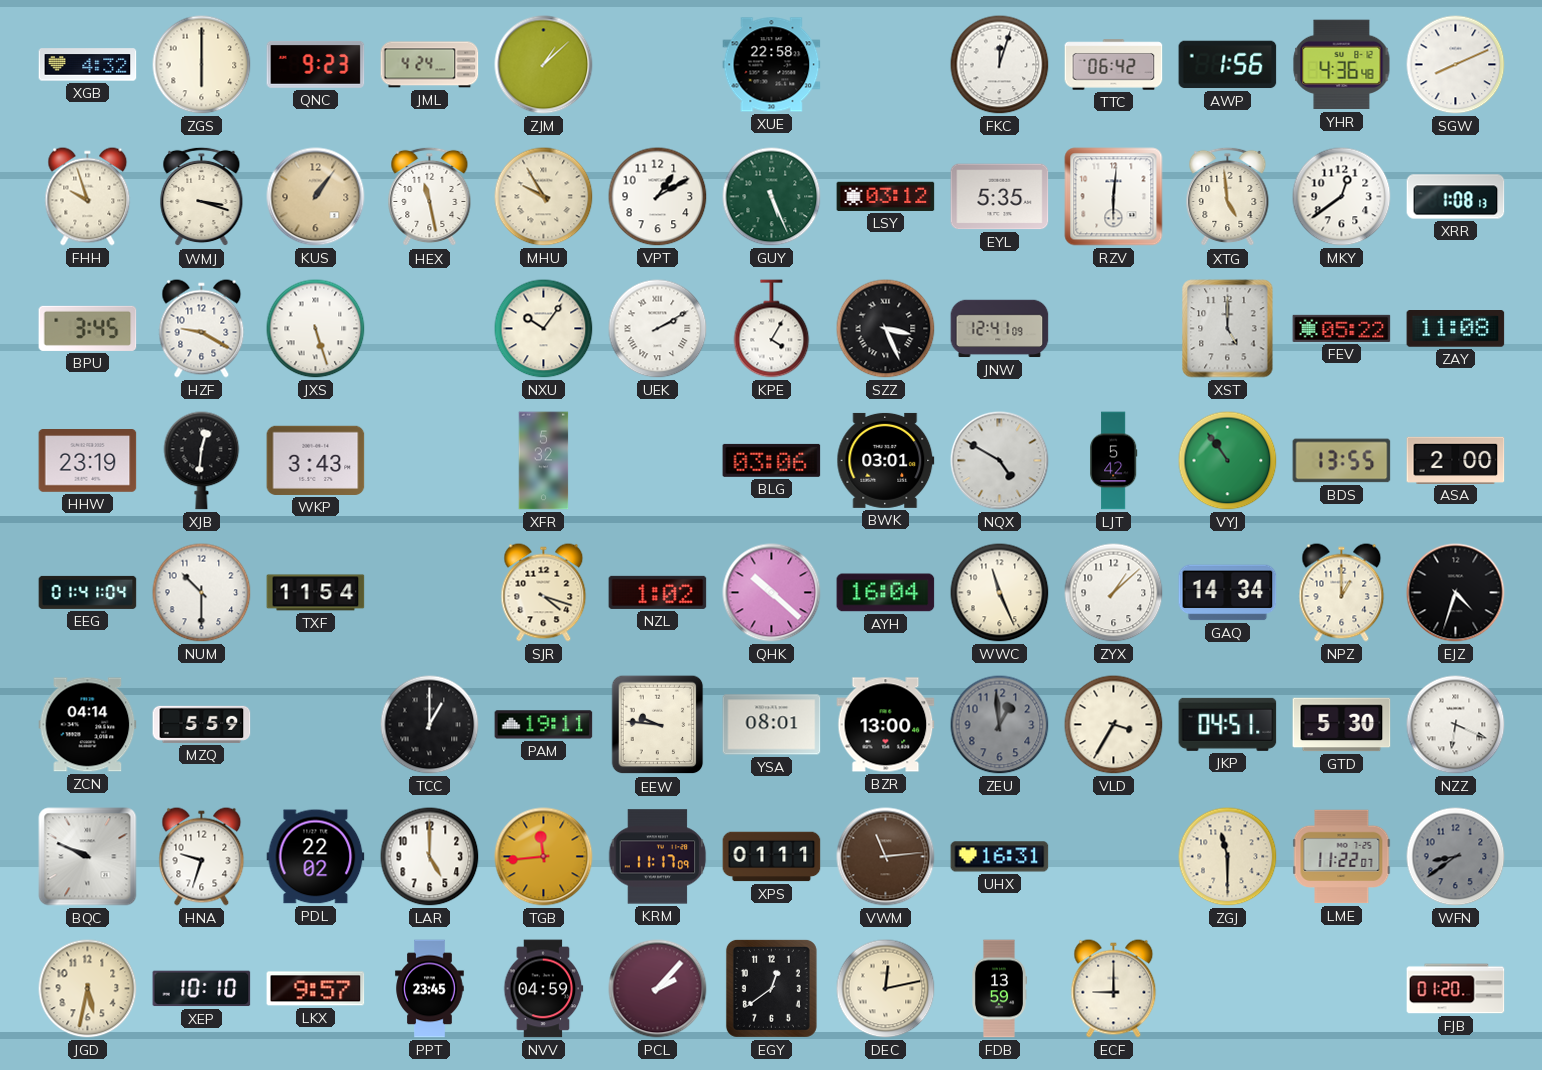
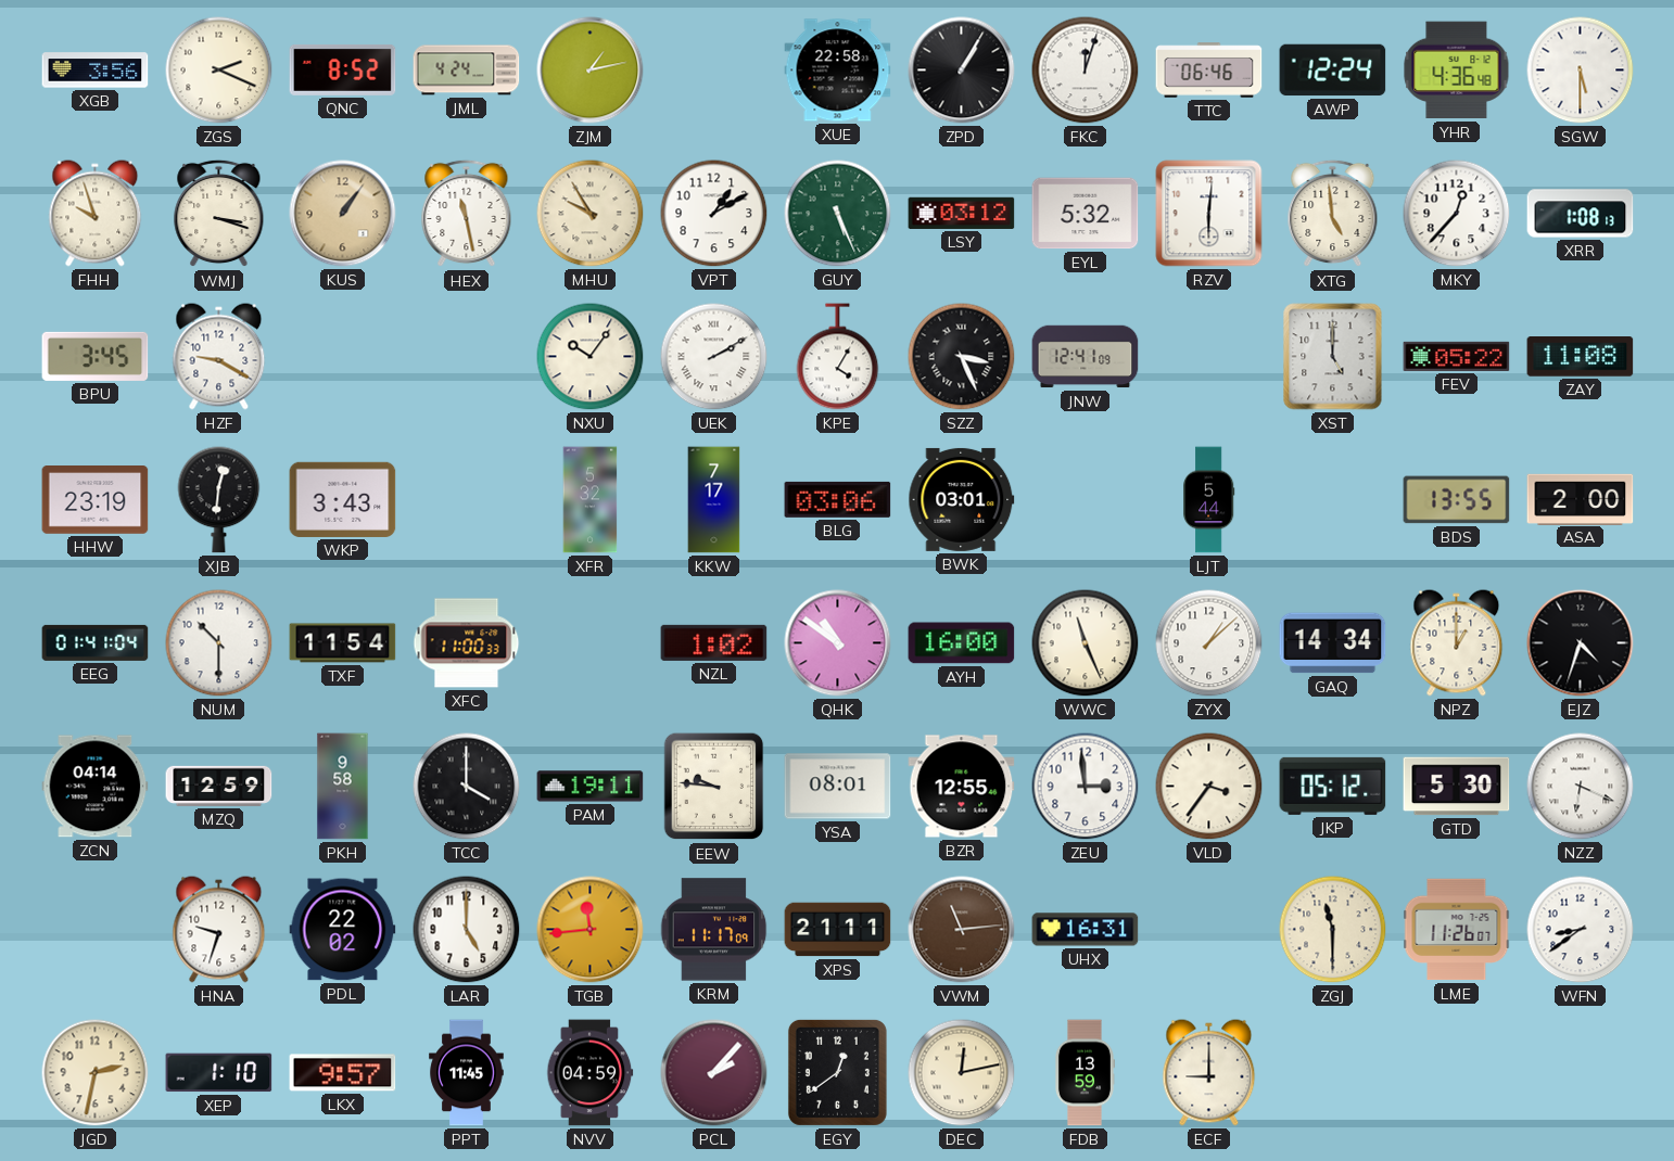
XGB: 4:32 -> 3:56 (96, 71)
ZGS: 6:00 -> 2:19 (219, 71)
QNC: 9:23 -> 8:52 (343, 71)
ZJM: 1:08 -> 1:13 (591, 71)
ZPD: none -> 1:05 (962, 71)
TTC: 06:42 -> 06:46 (1209, 71)
AWP: 1:56 -> 12:24 (1333, 71)
SGW: 8:11 -> 5:30 (1581, 71)
EYL: 5:35 -> 5:32 (1086, 214)
MKY: 12:39 -> 12:37 (1457, 214)
JXS: 5:27 -> none (316, 329)
KKW: none -> 7:17 (714, 500)
NQX: 4:50 -> none (1000, 461)
LJT: 5:42 -> 5:44 (1209, 500)
VYJ: 10:54 -> none (1228, 461)
XFC: none -> 11:00 (467, 643)
SJR: 4:18 -> none (544, 593)
QHK: 10:22 -> 10:51 (838, 643)
AYH: 16:04 -> 16:00 (962, 643)
MZQ: 5:59 -> 12:59 (219, 786)
PKH: none -> 9:58 (343, 787)
TCC: 1:00 -> 4:00 (467, 787)
BZR: 13:00 -> 12:55 (962, 787)
ZEU: 12:59 -> 2:59 (1086, 787)
ZEU dial: grey -> white (1086, 787)
VLD: 3:35 -> 3:36 (1209, 787)
JKP: 04:51 -> 05:12 (1333, 786)
BQC: 9:49 -> none (88, 857)
XPS: 01:11 -> 21:11 (838, 930)
LME: 11:22 -> 11:26 (1457, 930)
WFN dial: grey -> white (1581, 930)
JGD: 5:32 -> 2:32 (96, 1073)
XEP: 10:10 -> 1:10 (219, 1073)
PPT: 23:45 -> 11:45 (467, 1073)
FJB: 01:20 -> none (1456, 989)
